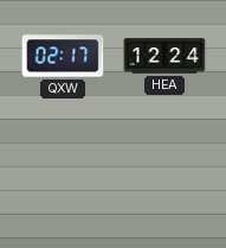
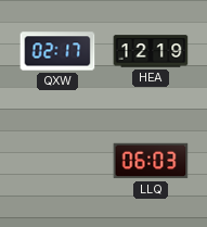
HEA: 12:24 -> 12:19 (151, 51)
LLQ: none -> 06:03 (151, 161)
